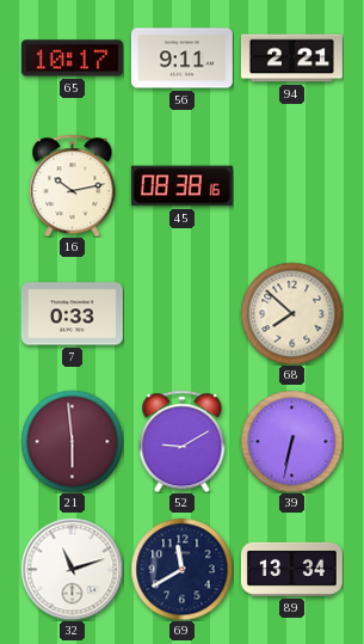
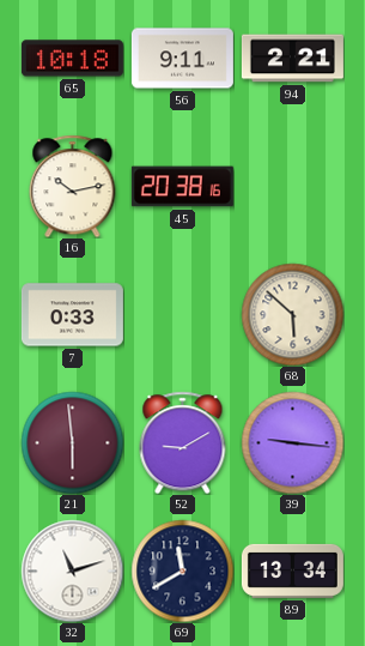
65: 10:17 -> 10:18 (72, 59)
45: 08:38 -> 20:38 (182, 187)
68: 7:52 -> 5:52 (292, 314)
39: 6:32 -> 9:16 (292, 442)
